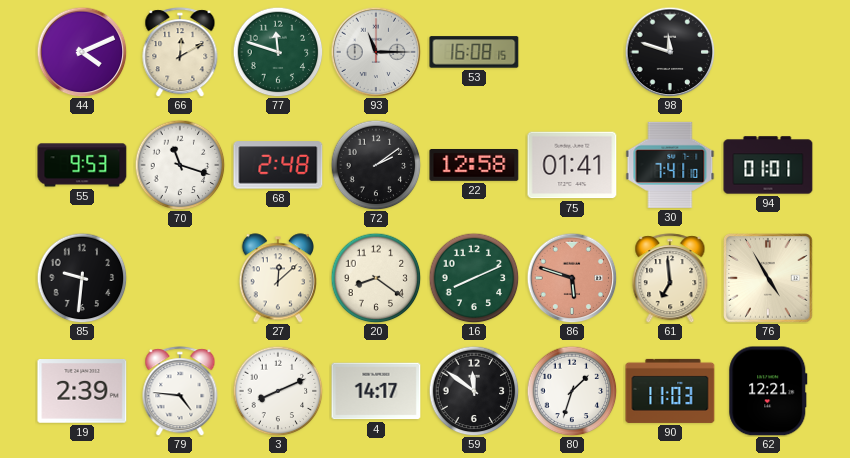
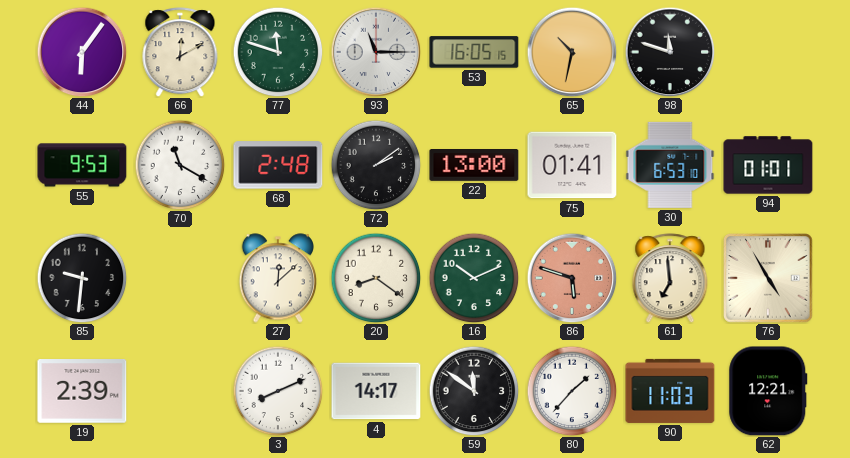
44: 4:11 -> 6:06 (82, 52)
53: 16:08 -> 16:05 (474, 52)
65: none -> 10:32 (572, 52)
70: 11:18 -> 11:20 (180, 165)
22: 12:58 -> 13:00 (474, 166)
30: 7:41 -> 6:53 (670, 165)
16: 8:11 -> 10:11 (474, 278)
79: 4:46 -> none (180, 391)
80: 1:33 -> 1:37 (572, 391)
